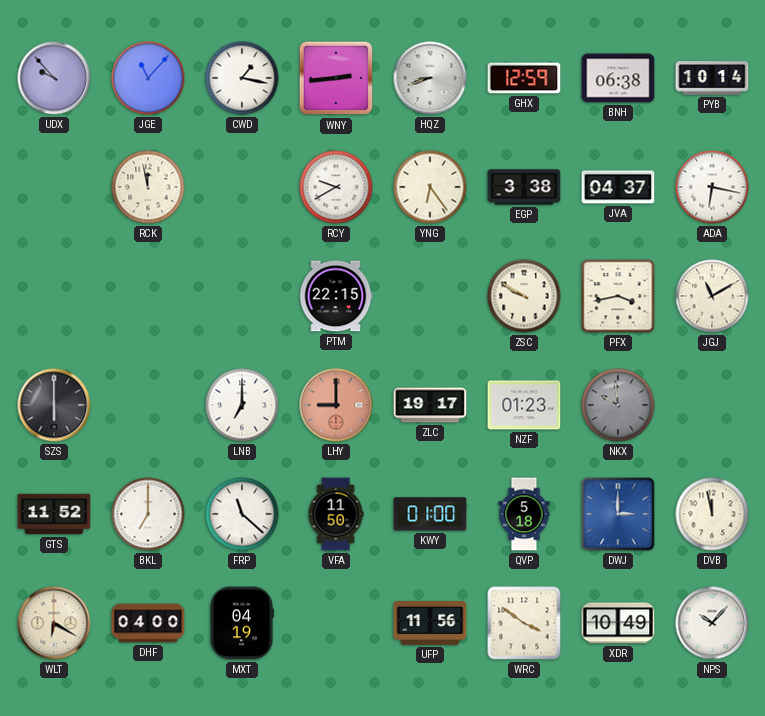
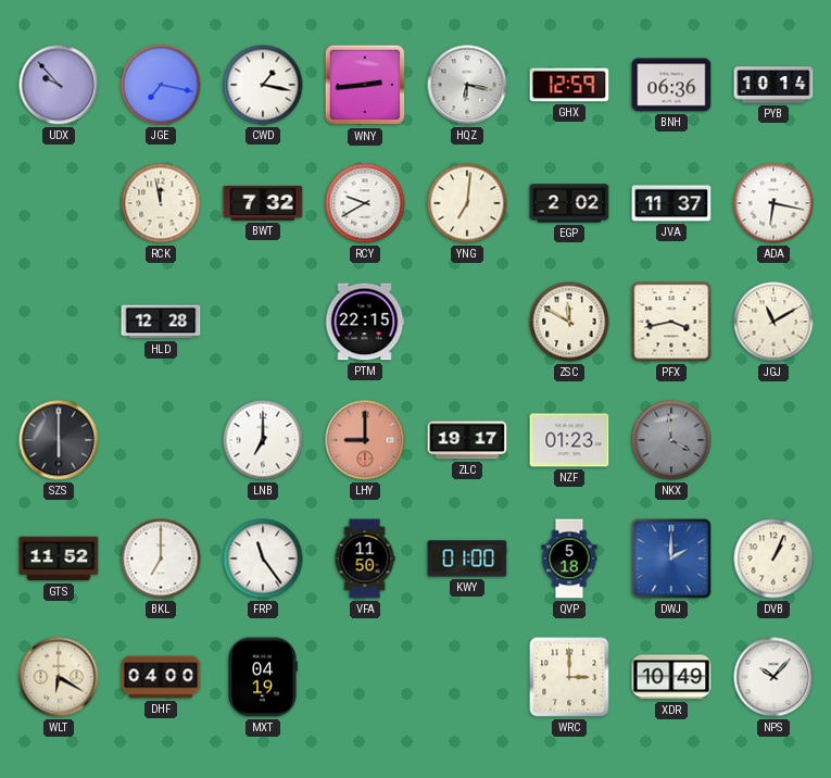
JGE: 11:07 -> 7:17 (161, 85)
HQZ: 8:42 -> 6:17 (467, 85)
BNH: 06:38 -> 06:36 (671, 85)
BWT: none -> 7:32 (263, 203)
YNG: 6:24 -> 7:01 (467, 203)
EGP: 3:38 -> 2:02 (569, 203)
JVA: 04:37 -> 11:37 (671, 203)
HLD: none -> 12:28 (161, 322)
ZSC: 9:50 -> 11:50 (569, 322)
NKX: 9:59 -> 3:59 (671, 440)
FRP: 11:22 -> 11:24 (263, 559)
DWJ: 3:00 -> 2:00 (671, 559)
DVB: 11:58 -> 1:04 (773, 559)
UFP: 11:56 -> none (430, 623)
WRC: 3:51 -> 3:00 (569, 677)
